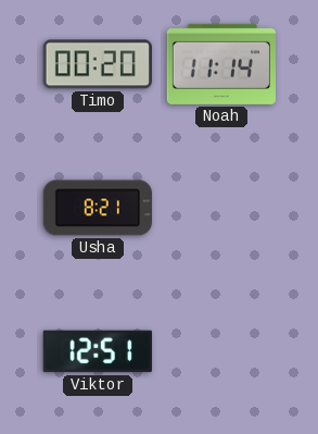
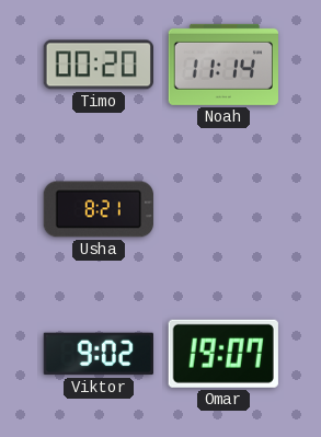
Viktor: 12:51 -> 9:02 (99, 354)
Omar: none -> 19:07 (223, 354)
